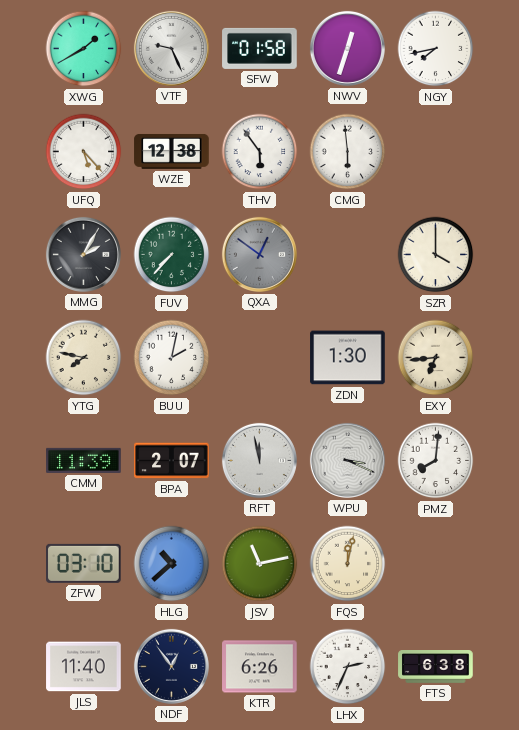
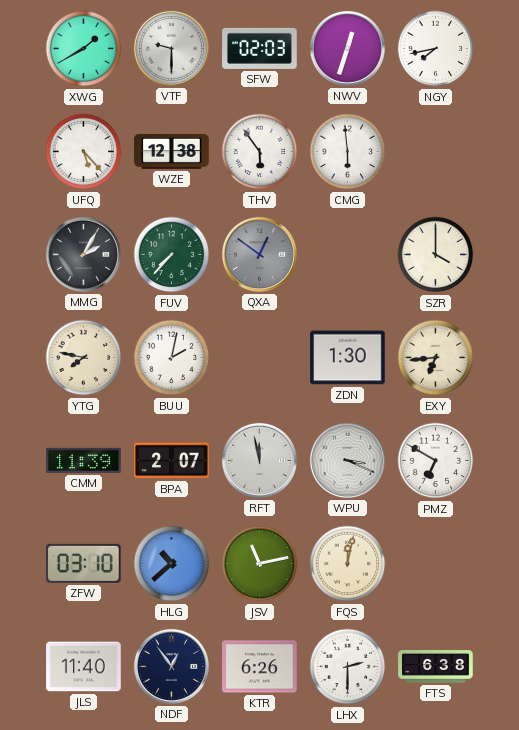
VTF: 9:26 -> 9:30 (171, 48)
SFW: 01:58 -> 02:03 (260, 48)
PMZ: 8:01 -> 6:50 (436, 461)
LHX: 2:34 -> 2:30 (348, 667)
